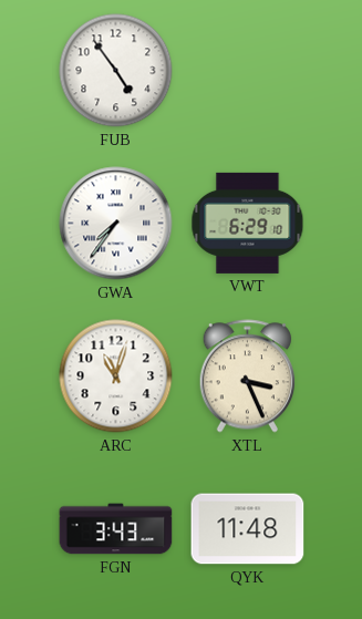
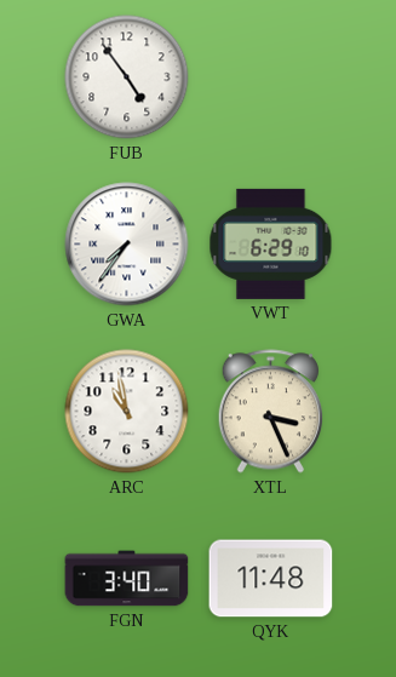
ARC: 11:03 -> 10:58 (127, 412)
FGN: 3:43 -> 3:40 (127, 579)
